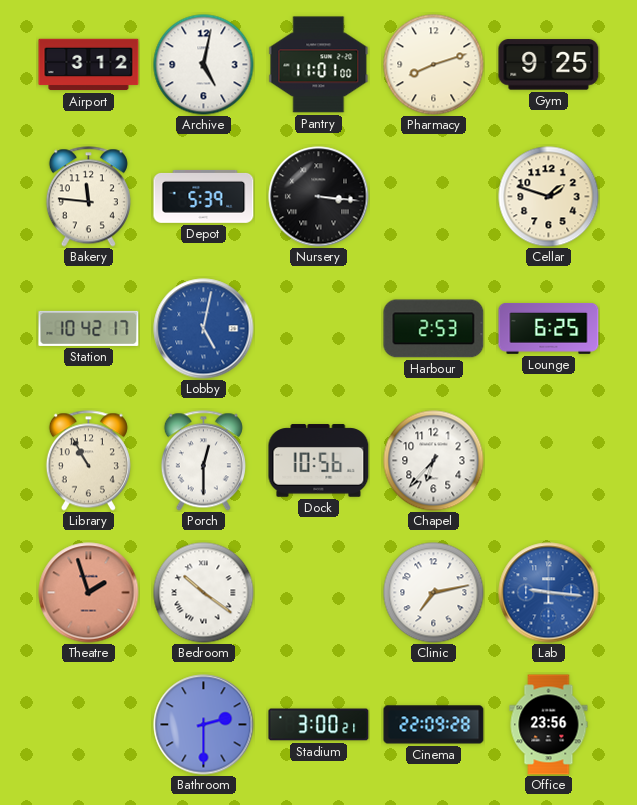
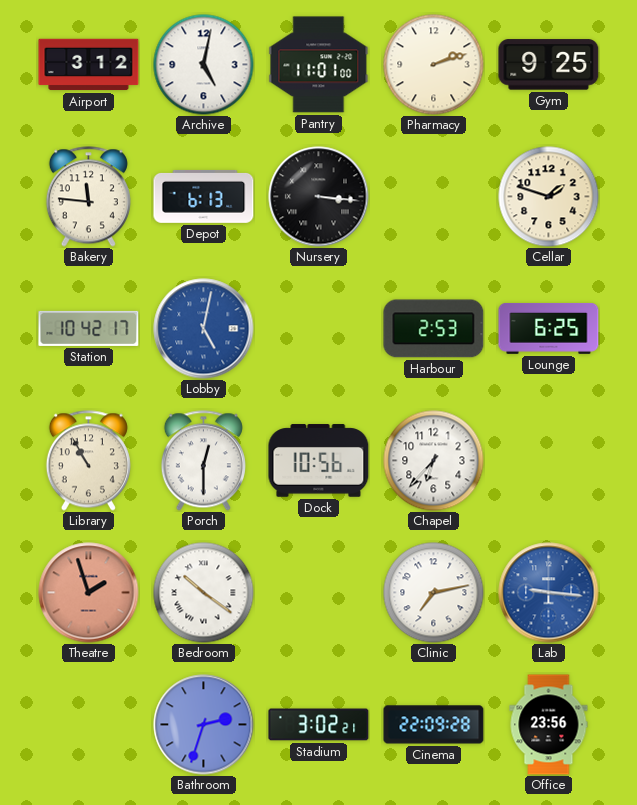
Pharmacy: 8:12 -> 2:12 (434, 65)
Depot: 5:39 -> 6:13 (204, 196)
Bathroom: 2:30 -> 2:33 (204, 725)
Stadium: 3:00 -> 3:02 (319, 725)
